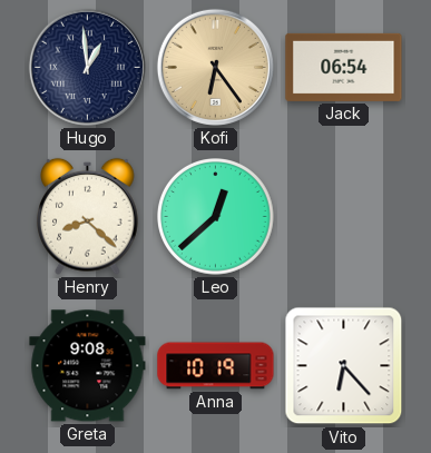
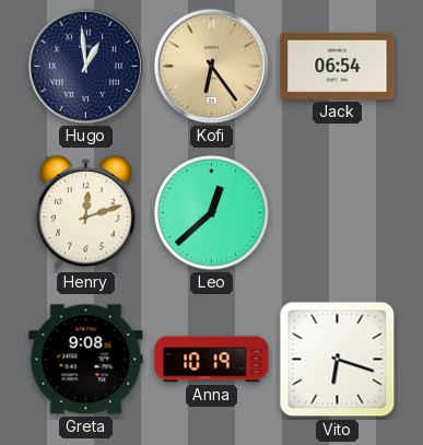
Henry: 8:22 -> 12:12 (86, 212)
Vito: 6:23 -> 6:18 (338, 360)
